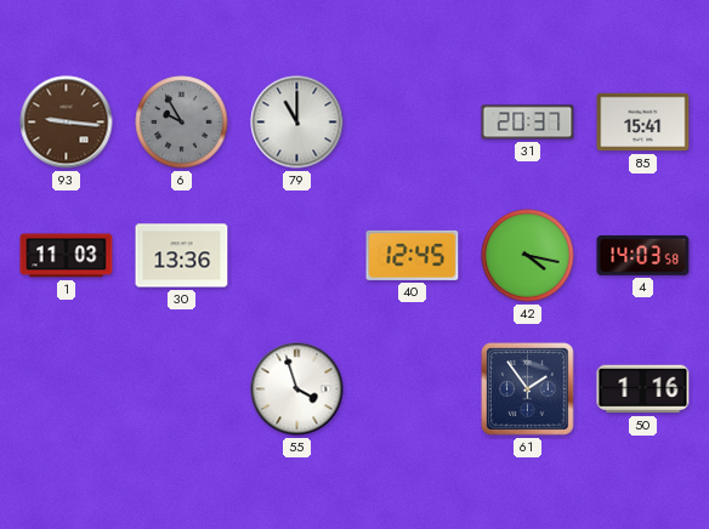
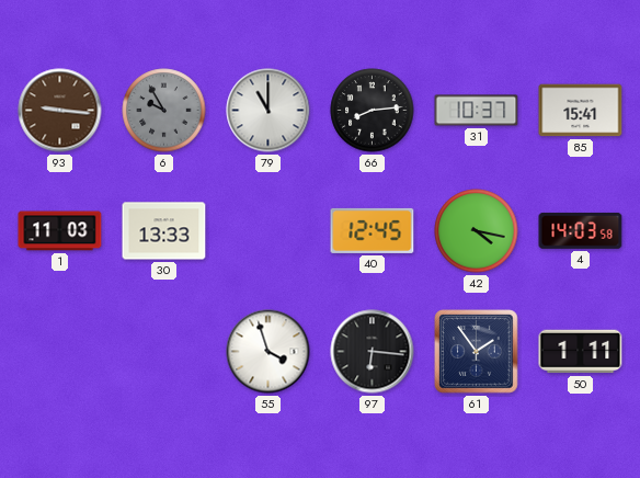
66: none -> 8:14 (373, 111)
31: 20:37 -> 10:37 (477, 111)
30: 13:36 -> 13:33 (164, 231)
97: none -> 6:16 (373, 352)
50: 1:16 -> 1:11 (581, 352)
